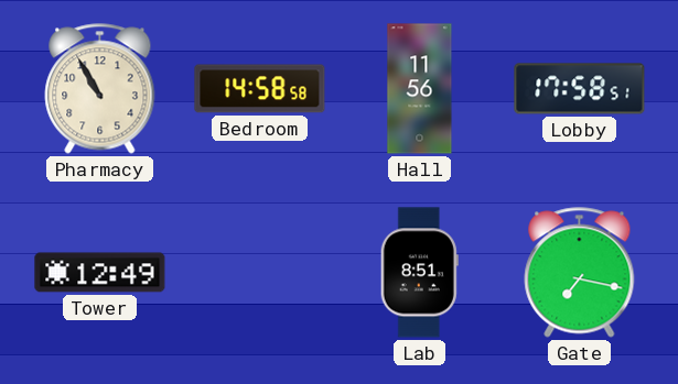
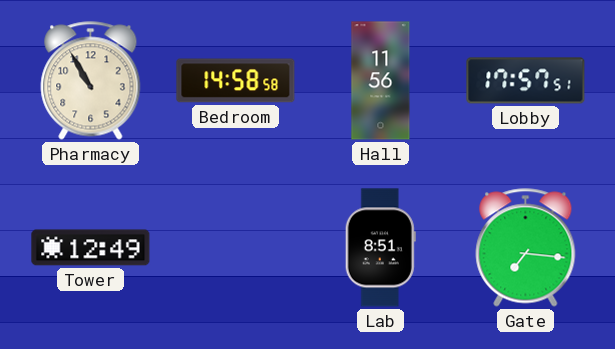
Lobby: 17:58 -> 17:57 (526, 81)
Gate: 7:17 -> 7:16 (526, 248)
